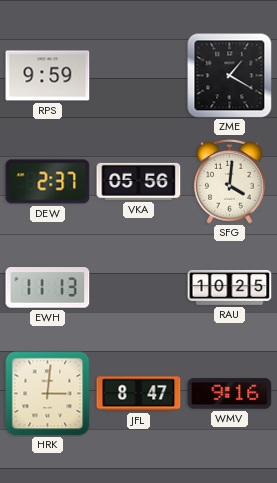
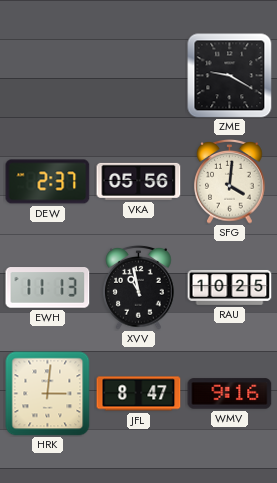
RPS: 9:59 -> none (48, 76)
ZME: 1:20 -> 9:20 (230, 76)
XVV: none -> 10:58 (139, 288)
